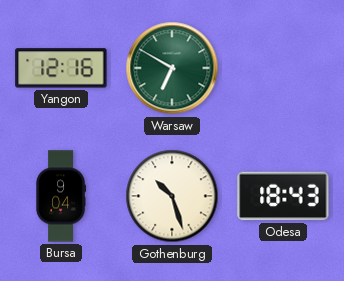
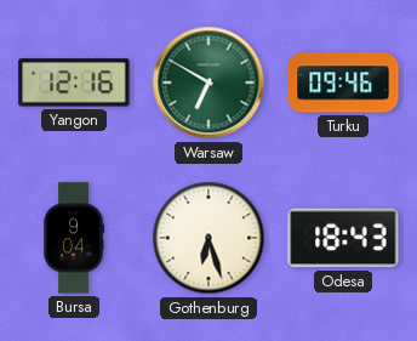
Turku: none -> 09:46 (343, 83)
Gothenburg: 10:27 -> 6:27 (208, 238)
